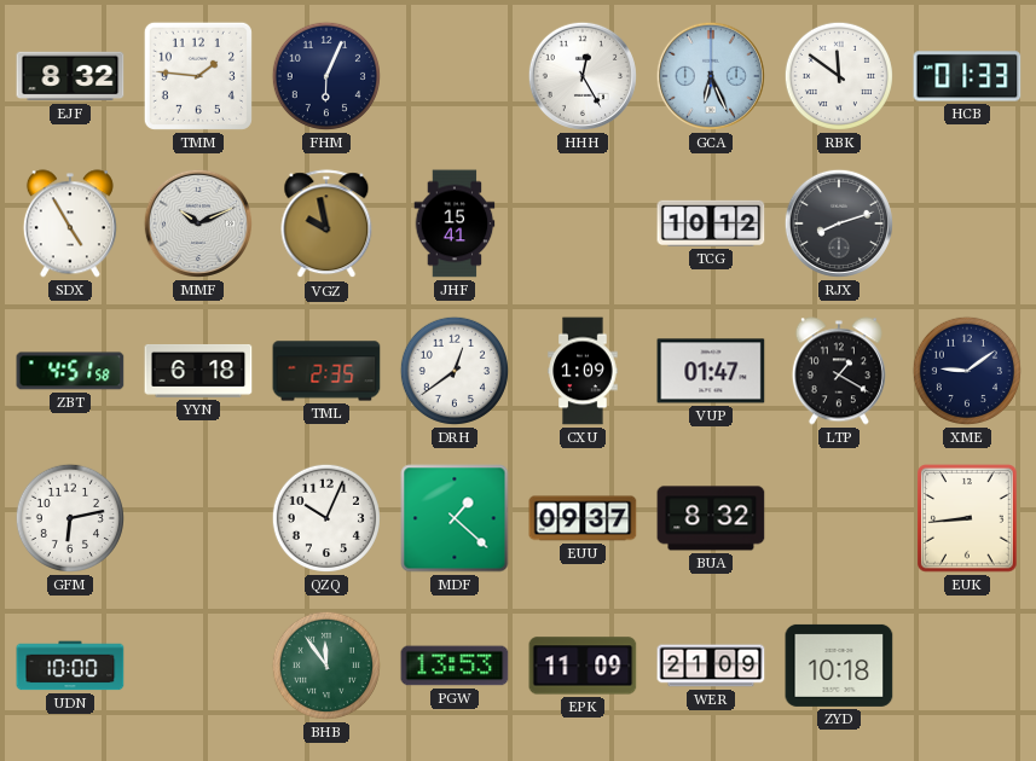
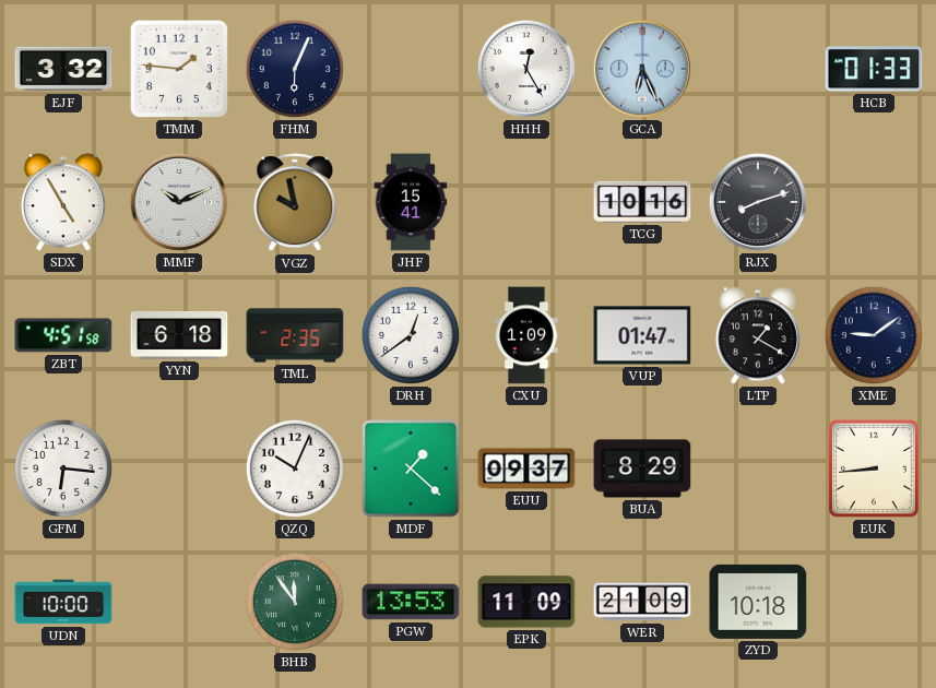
EJF: 8:32 -> 3:32 (63, 69)
RBK: 11:51 -> none (839, 76)
TCG: 10:12 -> 10:16 (642, 202)
GFM: 6:13 -> 6:16 (63, 468)
BUA: 8:32 -> 8:29 (642, 468)
